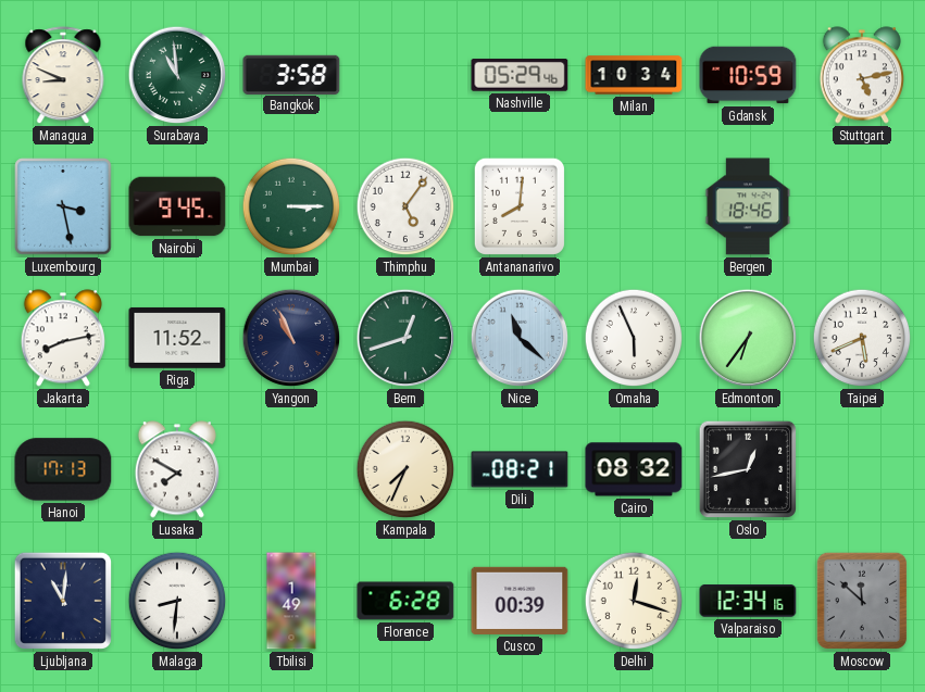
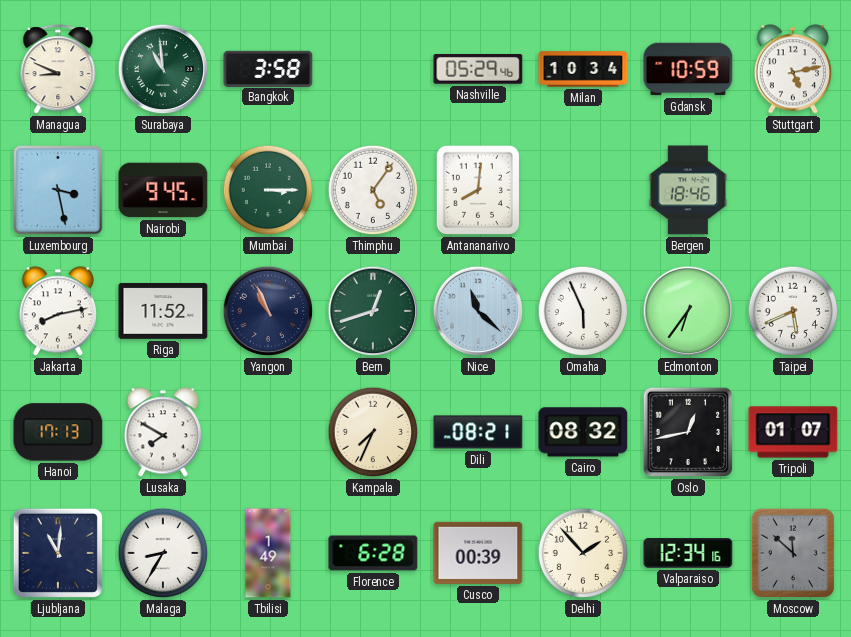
Tripoli: none -> 01:07 (793, 432)
Malaga: 8:31 -> 8:35 (163, 553)
Delhi: 12:18 -> 1:53 (583, 553)
